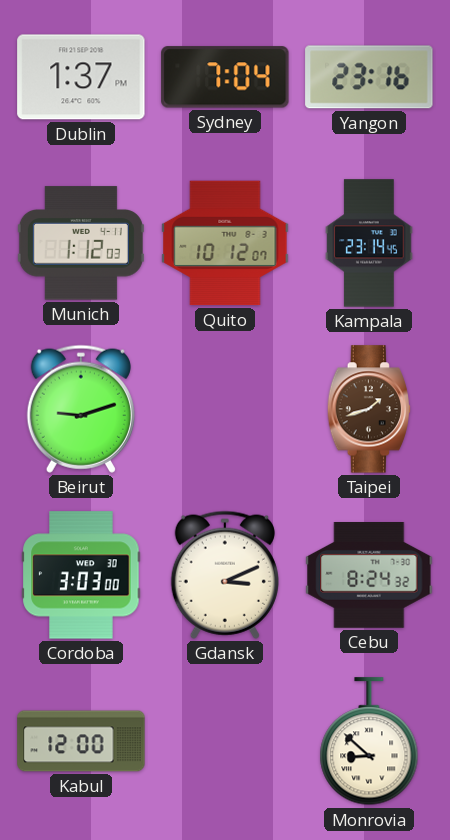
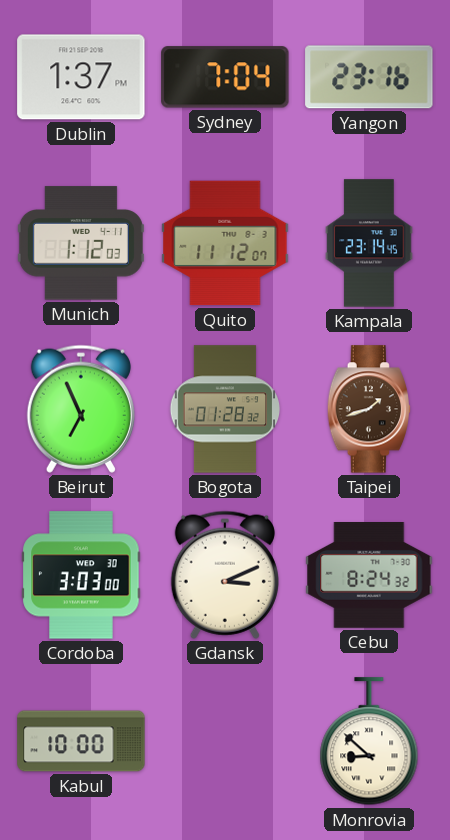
Quito: 10:12 -> 11:12 (225, 243)
Beirut: 9:12 -> 6:56 (81, 409)
Bogota: none -> 01:28 (225, 409)
Kabul: 12:00 -> 10:00 (81, 741)
